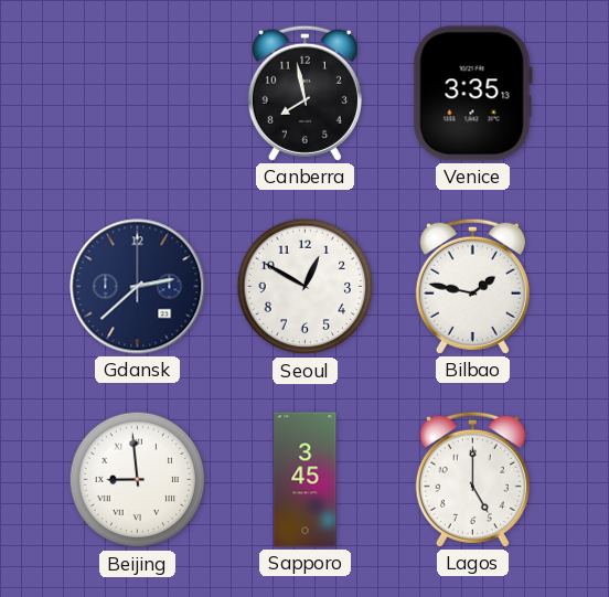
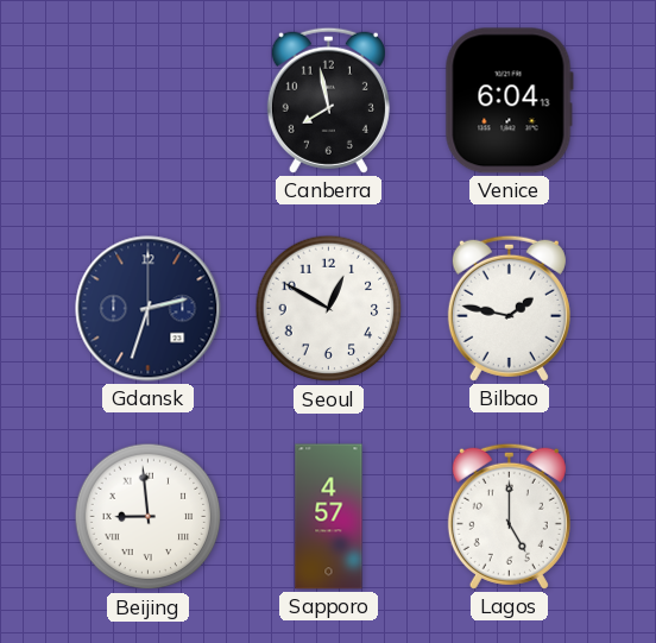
Venice: 3:35 -> 6:04 (509, 101)
Gdansk: 2:38 -> 2:33 (149, 309)
Sapporo: 3:45 -> 4:57 (329, 517)
